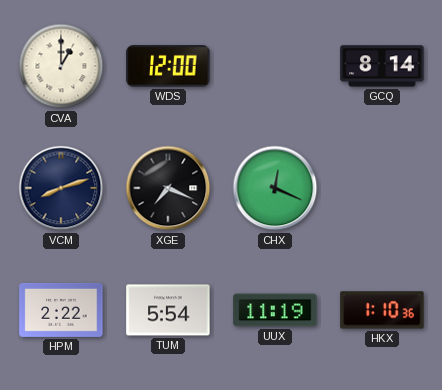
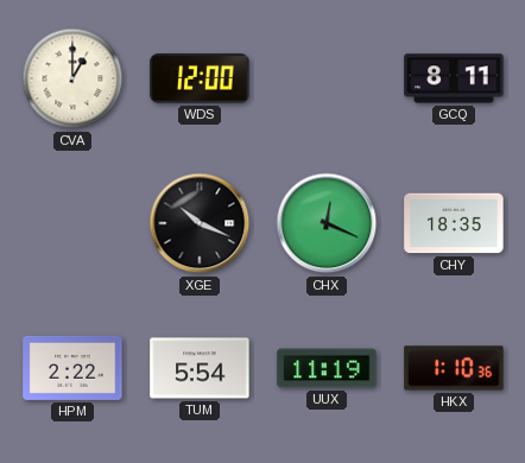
GCQ: 8:14 -> 8:11 (454, 78)
VCM: 8:12 -> none (61, 188)
XGE: 7:19 -> 10:19 (200, 223)
CHY: none -> 18:35 (454, 223)
